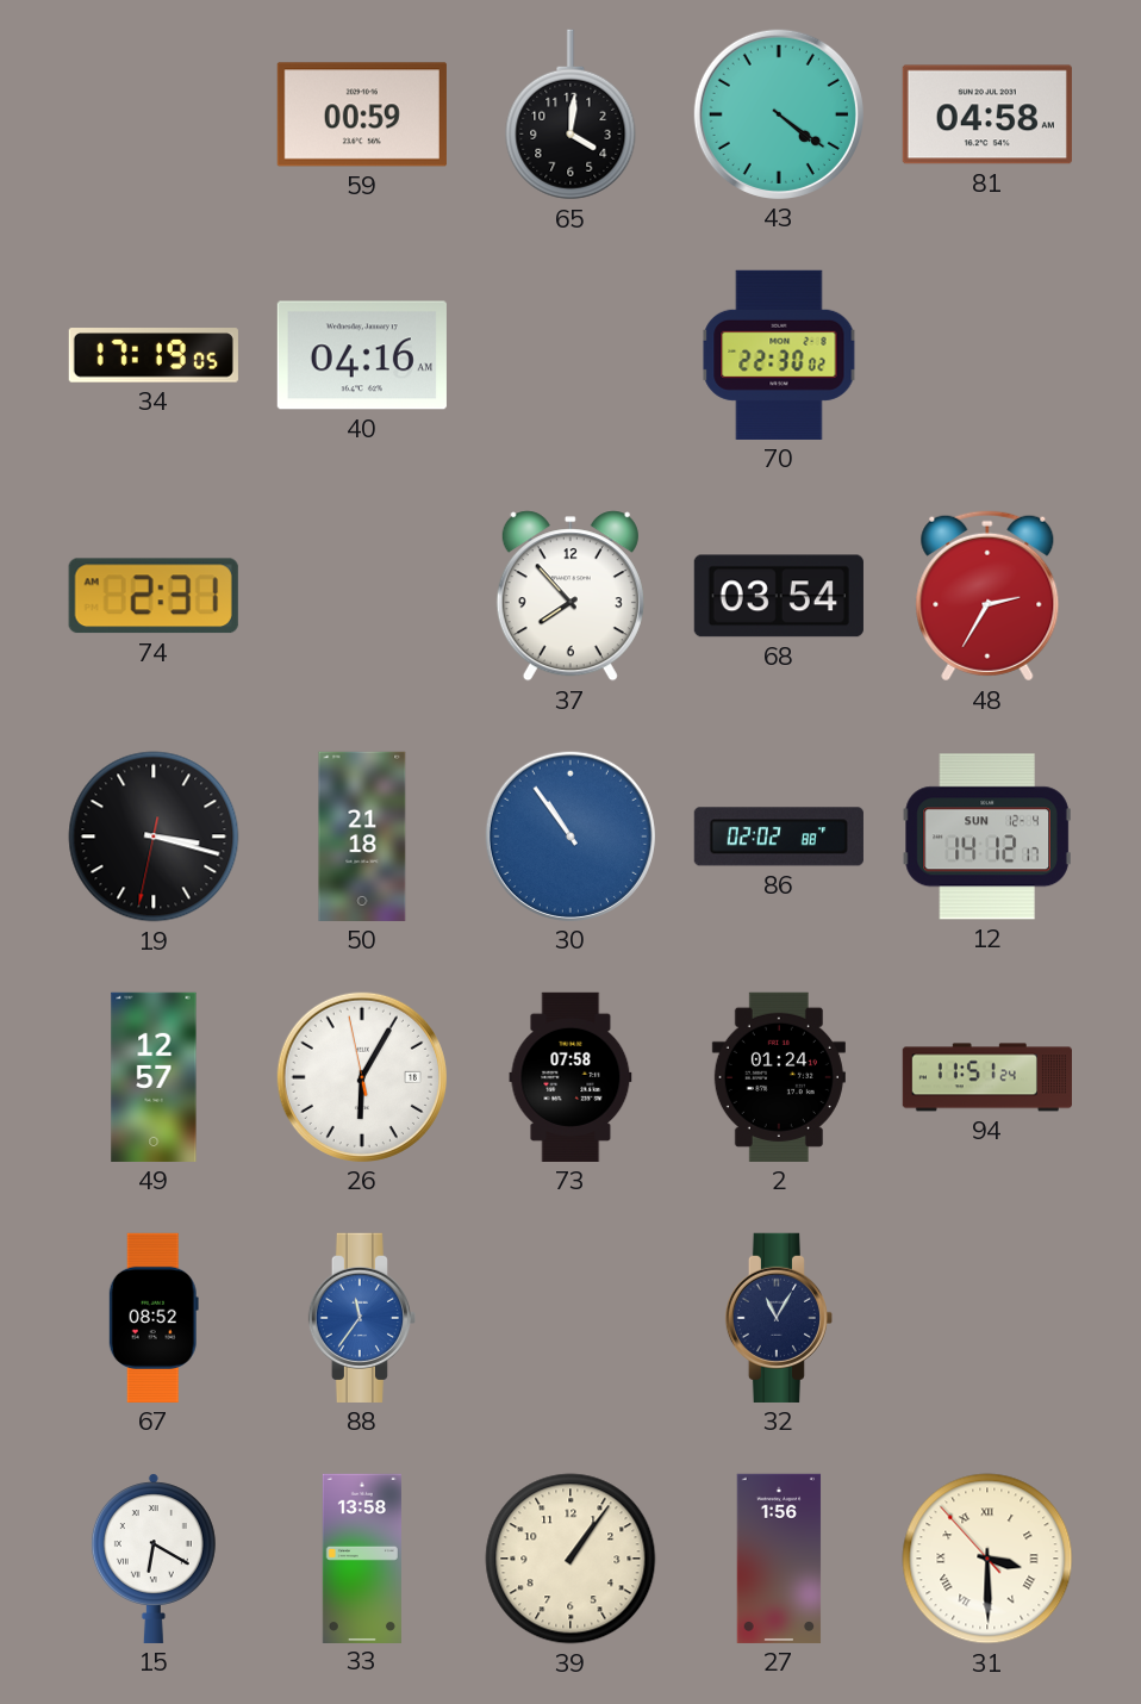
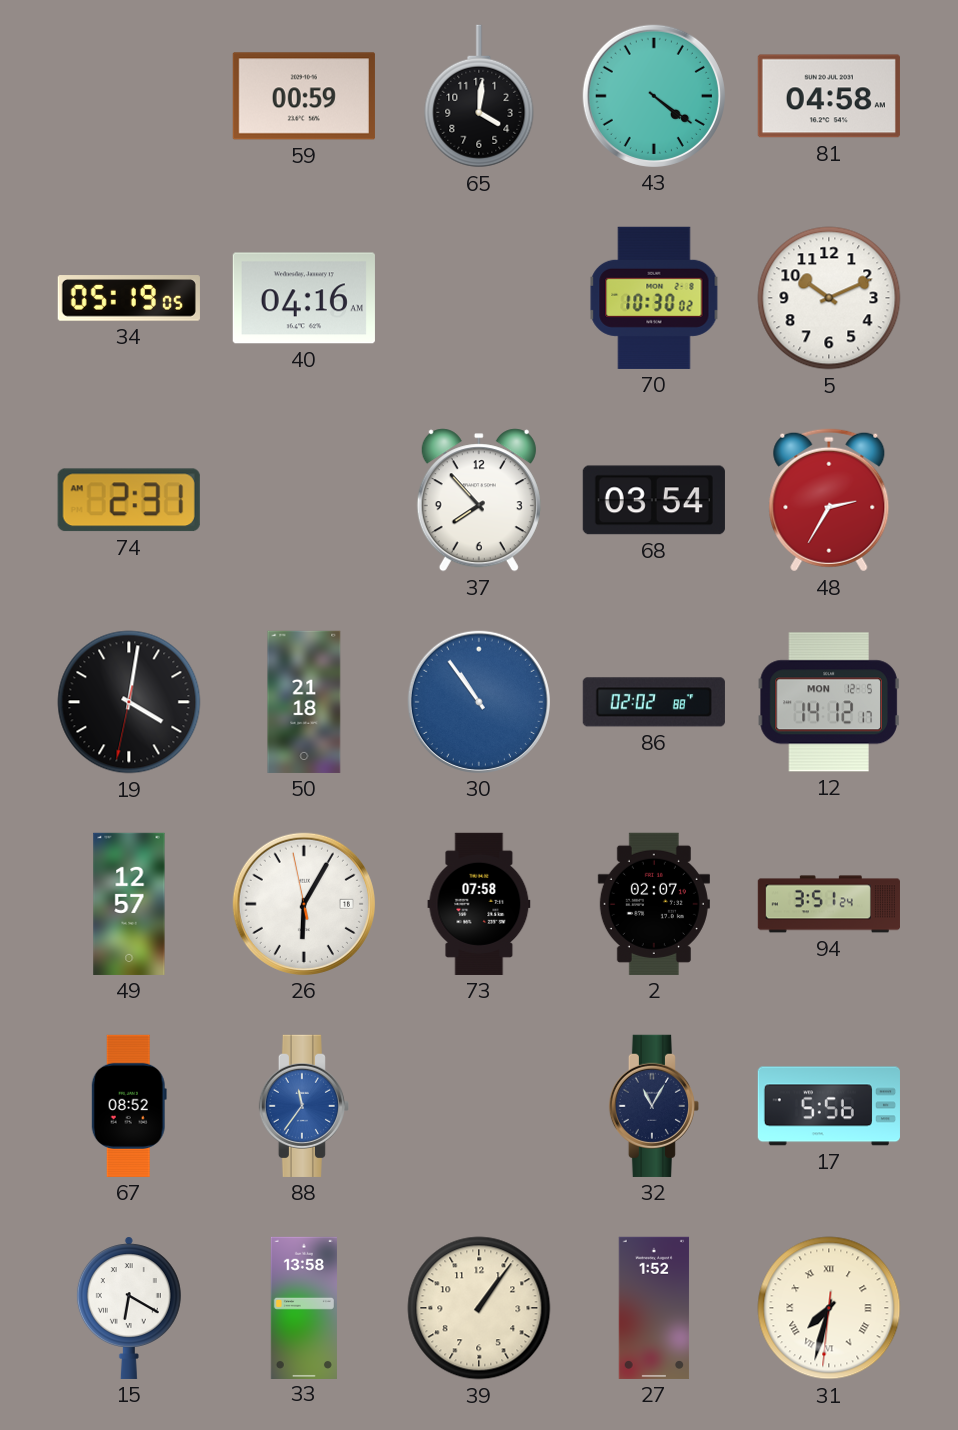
34: 17:19 -> 05:19 (129, 298)
70: 22:30 -> 10:30 (654, 298)
5: none -> 10:11 (829, 298)
19: 3:17 -> 4:01 (129, 702)
12 date: SUN 12-4 -> MON 12-5 (829, 702)
2: 01:24 -> 02:07 (654, 904)
94: 11:51 -> 3:51 (828, 904)
17: none -> 5:56 (829, 1106)
27: 1:56 -> 1:52 (654, 1308)
31: 3:29 -> 7:32 (829, 1308)
